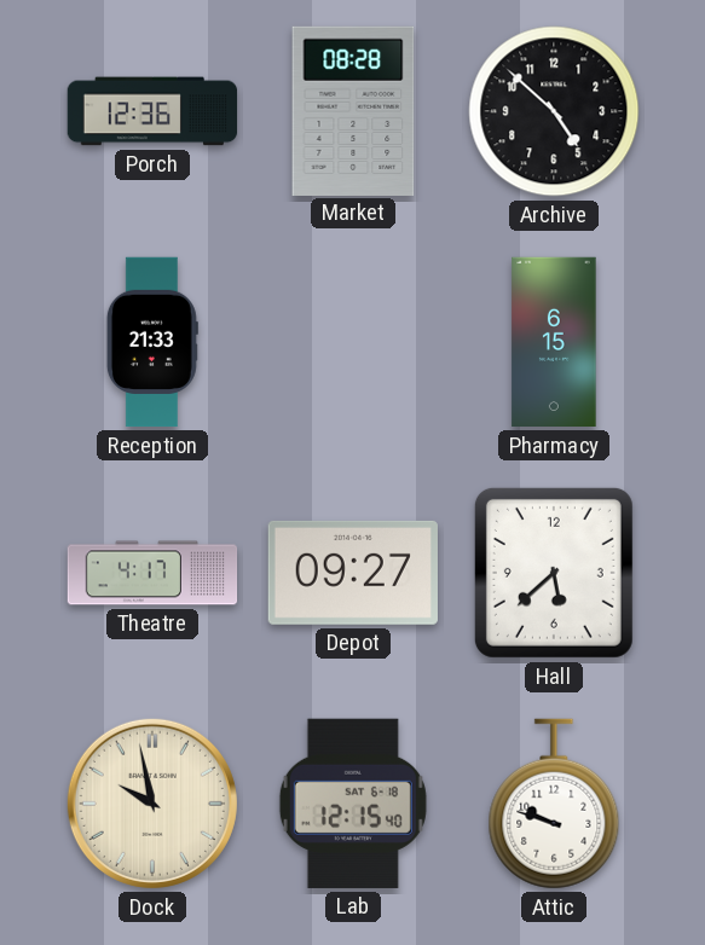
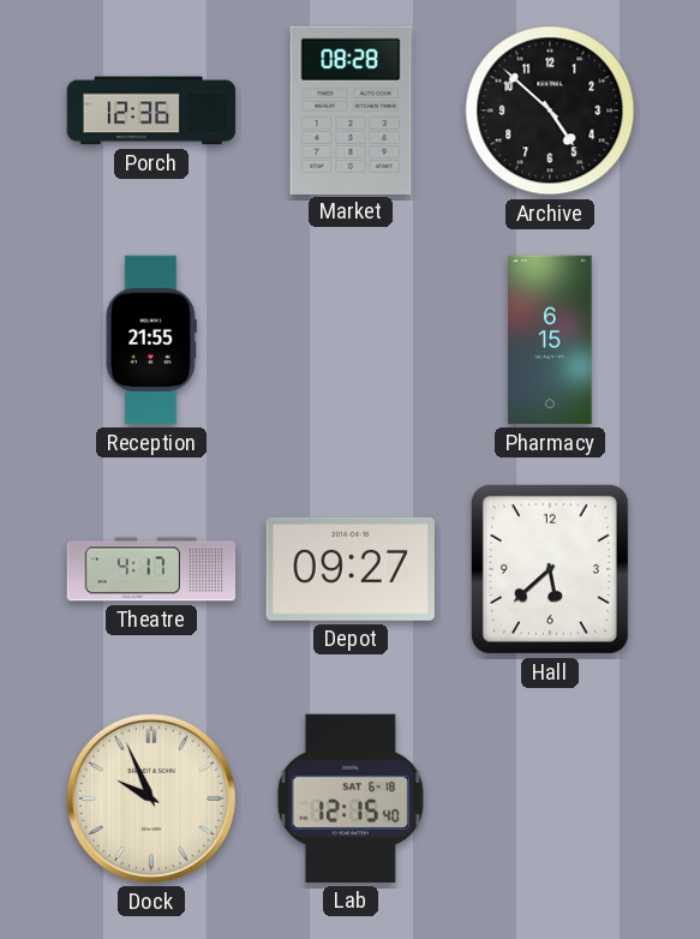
Reception: 21:33 -> 21:55 (151, 340)
Dock: 9:58 -> 9:56 (151, 799)
Attic: 9:48 -> none (554, 804)
